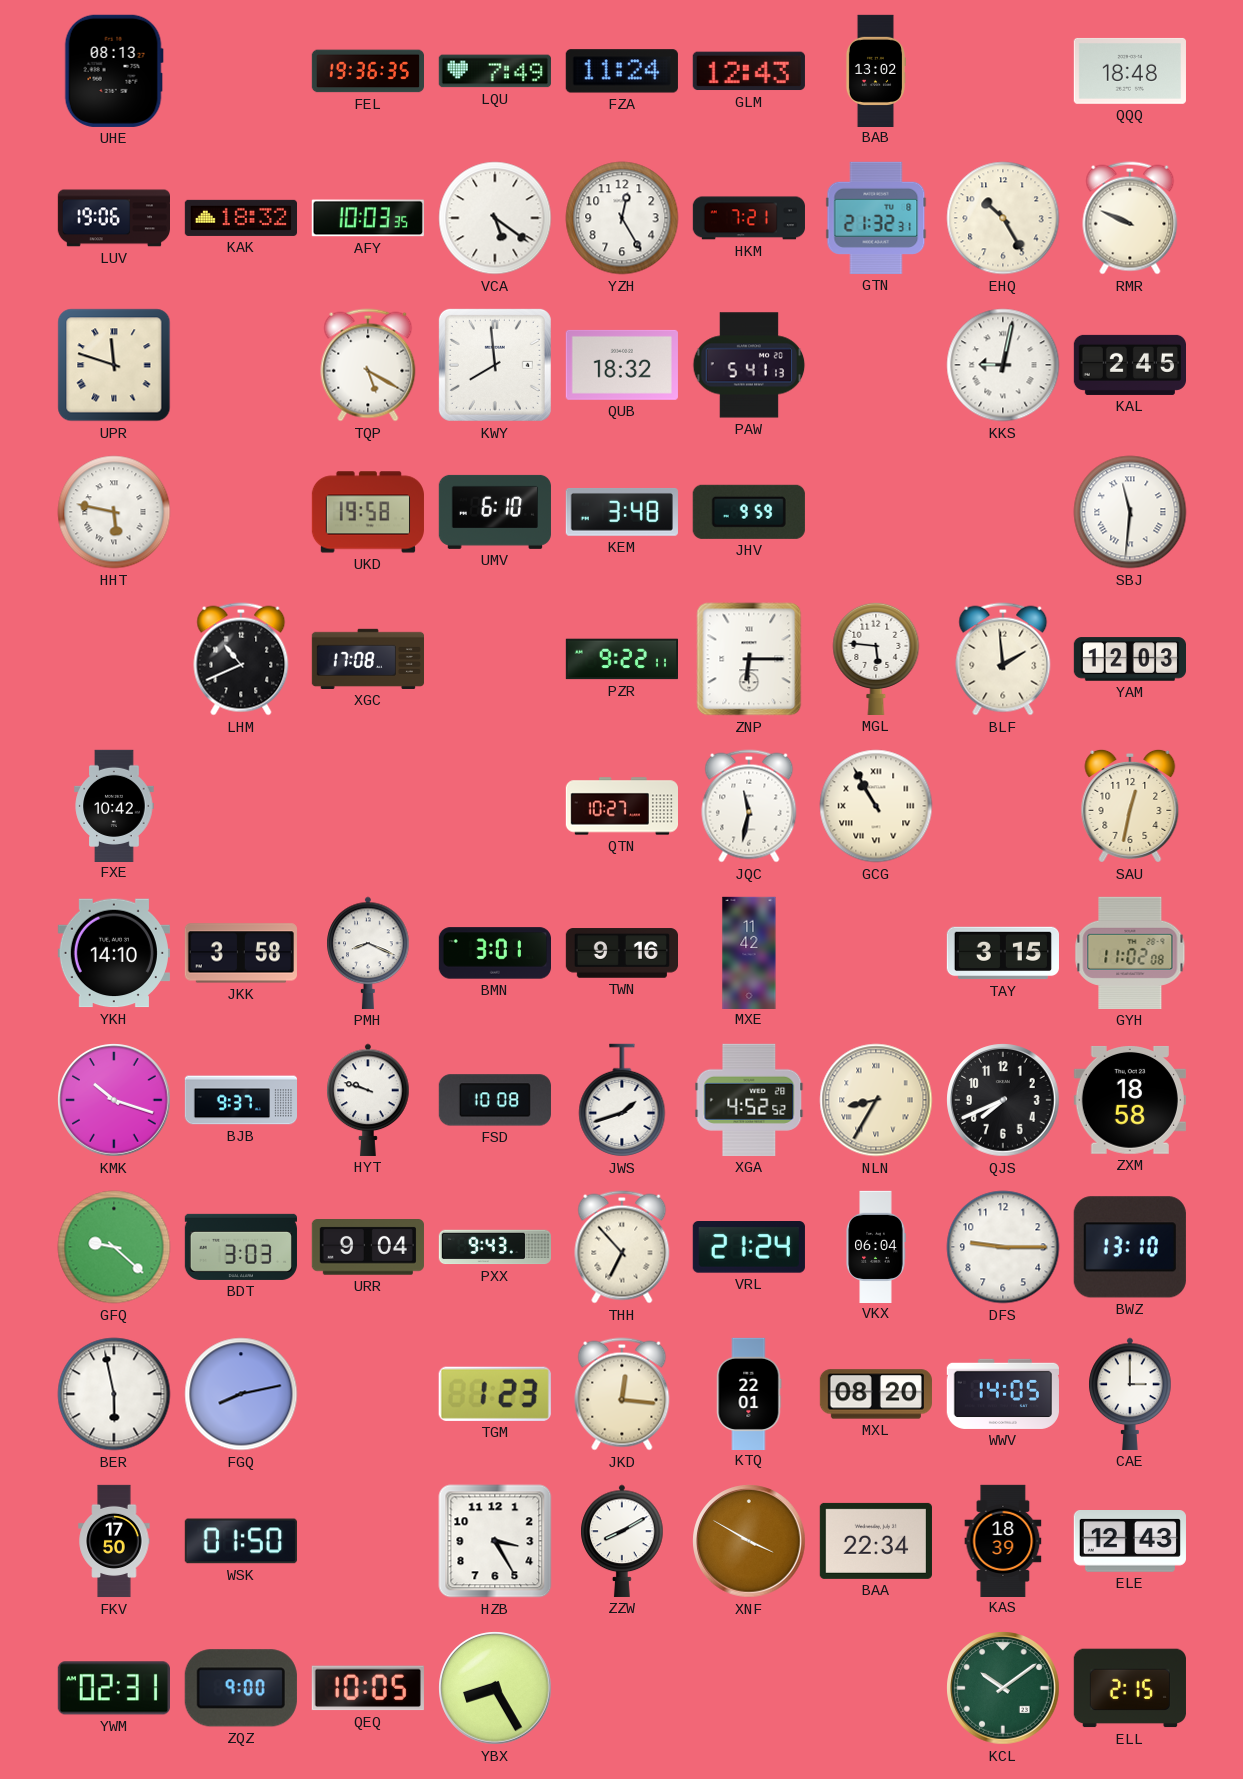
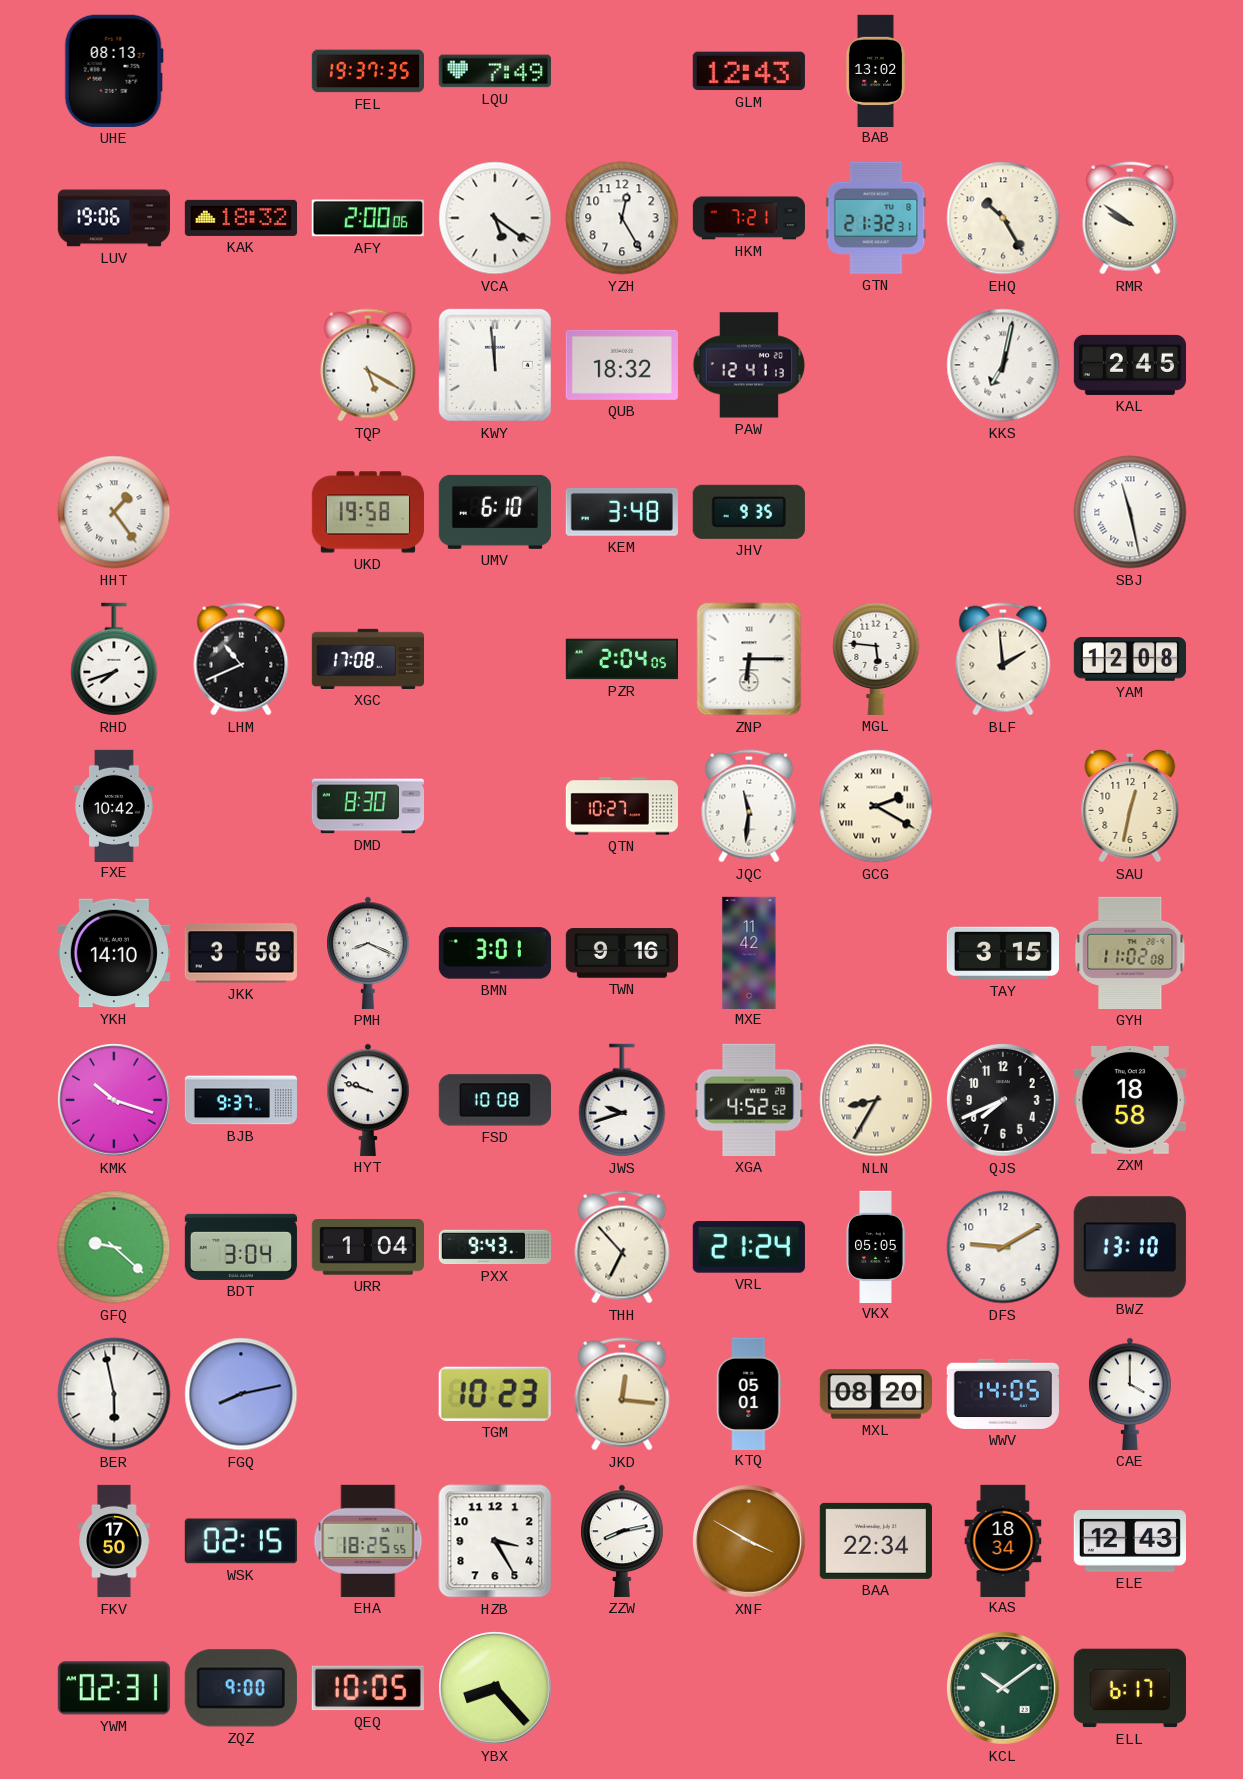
FEL: 19:36 -> 19:37 (367, 71)
FZA: 11:24 -> none (622, 71)
QQQ: 18:48 -> none (1130, 71)
AFY: 10:03 -> 2:00 (368, 218)
RMR: 9:49 -> 9:51 (1130, 218)
UPR: 11:48 -> none (114, 365)
KWY: 7:59 -> 11:59 (495, 365)
PAW: 5:41 -> 12:41 (749, 365)
KKS: 9:02 -> 7:02 (1003, 365)
HHT: 5:47 -> 1:24 (114, 512)
JHV: 9:59 -> 9:35 (749, 512)
SBJ: 11:31 -> 11:28 (1130, 512)
RHD: none -> 7:42 (114, 659)
PZR: 9:22 -> 2:04 (621, 659)
YAM: 12:03 -> 12:08 (1129, 659)
DMD: none -> 8:30 (367, 806)
JQC: 11:32 -> 11:31 (749, 806)
GCG: 10:55 -> 2:20 (876, 806)
JWS: 1:42 -> 9:42 (622, 1100)
BDT: 3:03 -> 3:04 (241, 1247)
URR: 9:04 -> 1:04 (368, 1247)
VKX: 06:04 -> 05:05 (876, 1246)
DFS: 9:15 -> 9:10 (1003, 1247)
TGM: 1:23 -> 10:23 (495, 1394)
KTQ: 22:01 -> 05:01 (749, 1393)
CAE: 3:00 -> 4:00 (1130, 1394)
WSK: 01:50 -> 02:15 (241, 1541)
EHA: none -> 18:25 (368, 1541)
ZZW: 8:10 -> 8:13 (622, 1541)
KAS: 18:39 -> 18:34 (1003, 1540)
YBX: 8:25 -> 8:23 (495, 1688)
ELL: 2:15 -> 6:17 (1130, 1688)
